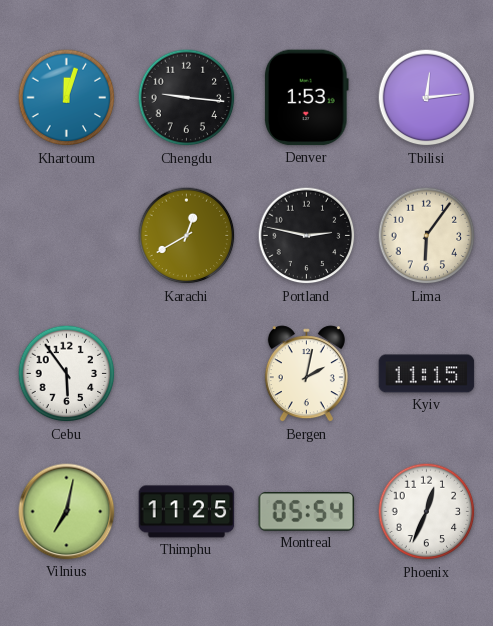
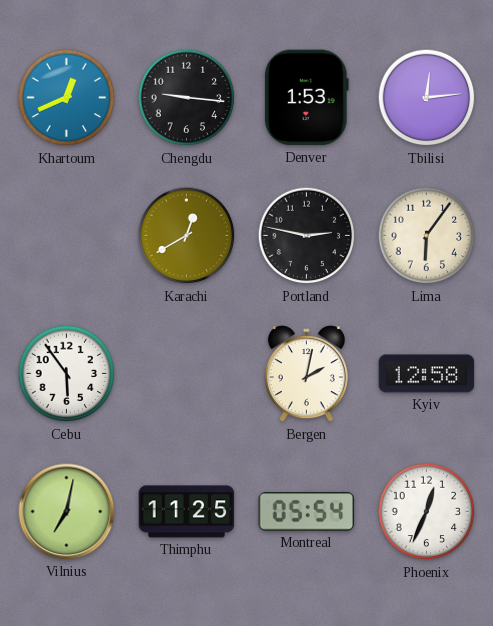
Khartoum: 12:03 -> 12:41 (67, 98)
Kyiv: 11:15 -> 12:58 (427, 374)
